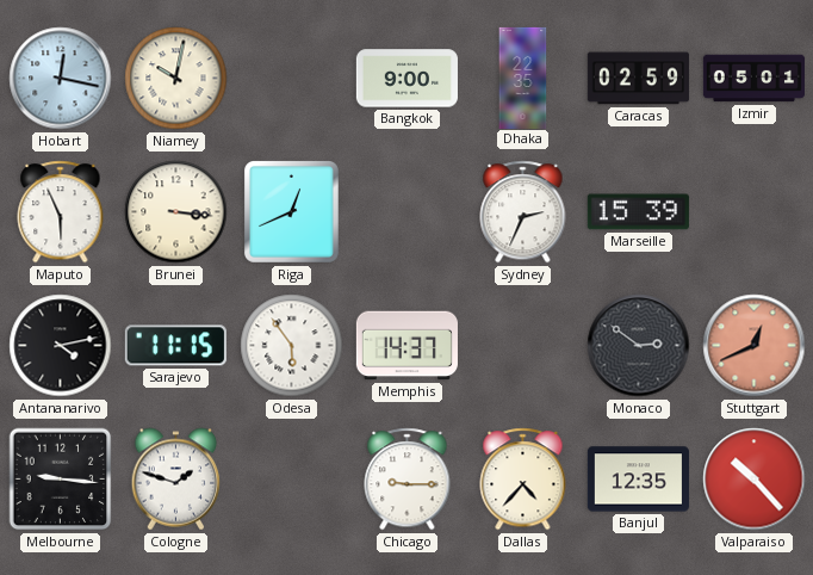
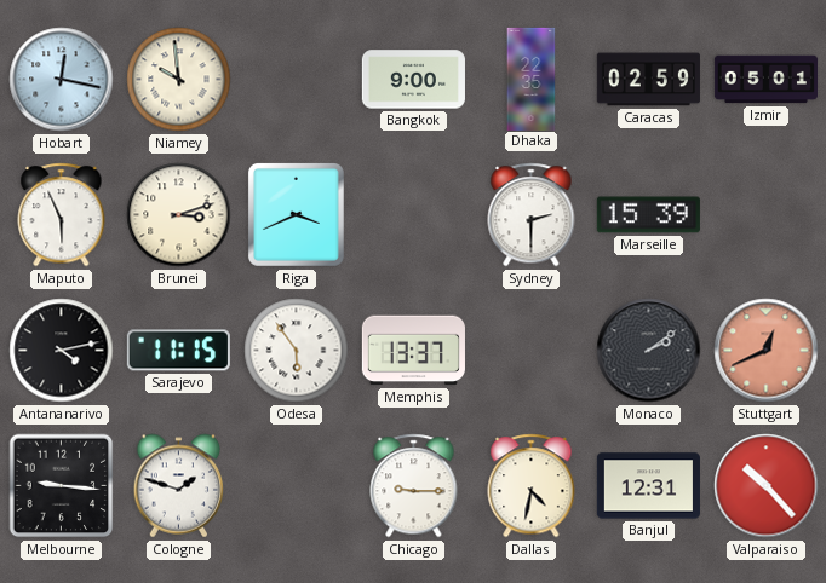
Niamey: 10:02 -> 9:59 (179, 80)
Brunei: 3:16 -> 3:12 (179, 215)
Riga: 12:41 -> 3:41 (296, 214)
Sydney: 2:34 -> 2:30 (532, 215)
Memphis: 14:37 -> 13:37 (413, 351)
Monaco: 2:51 -> 2:09 (649, 351)
Dallas: 4:37 -> 4:32 (532, 486)
Banjul: 12:35 -> 12:31 (648, 486)
